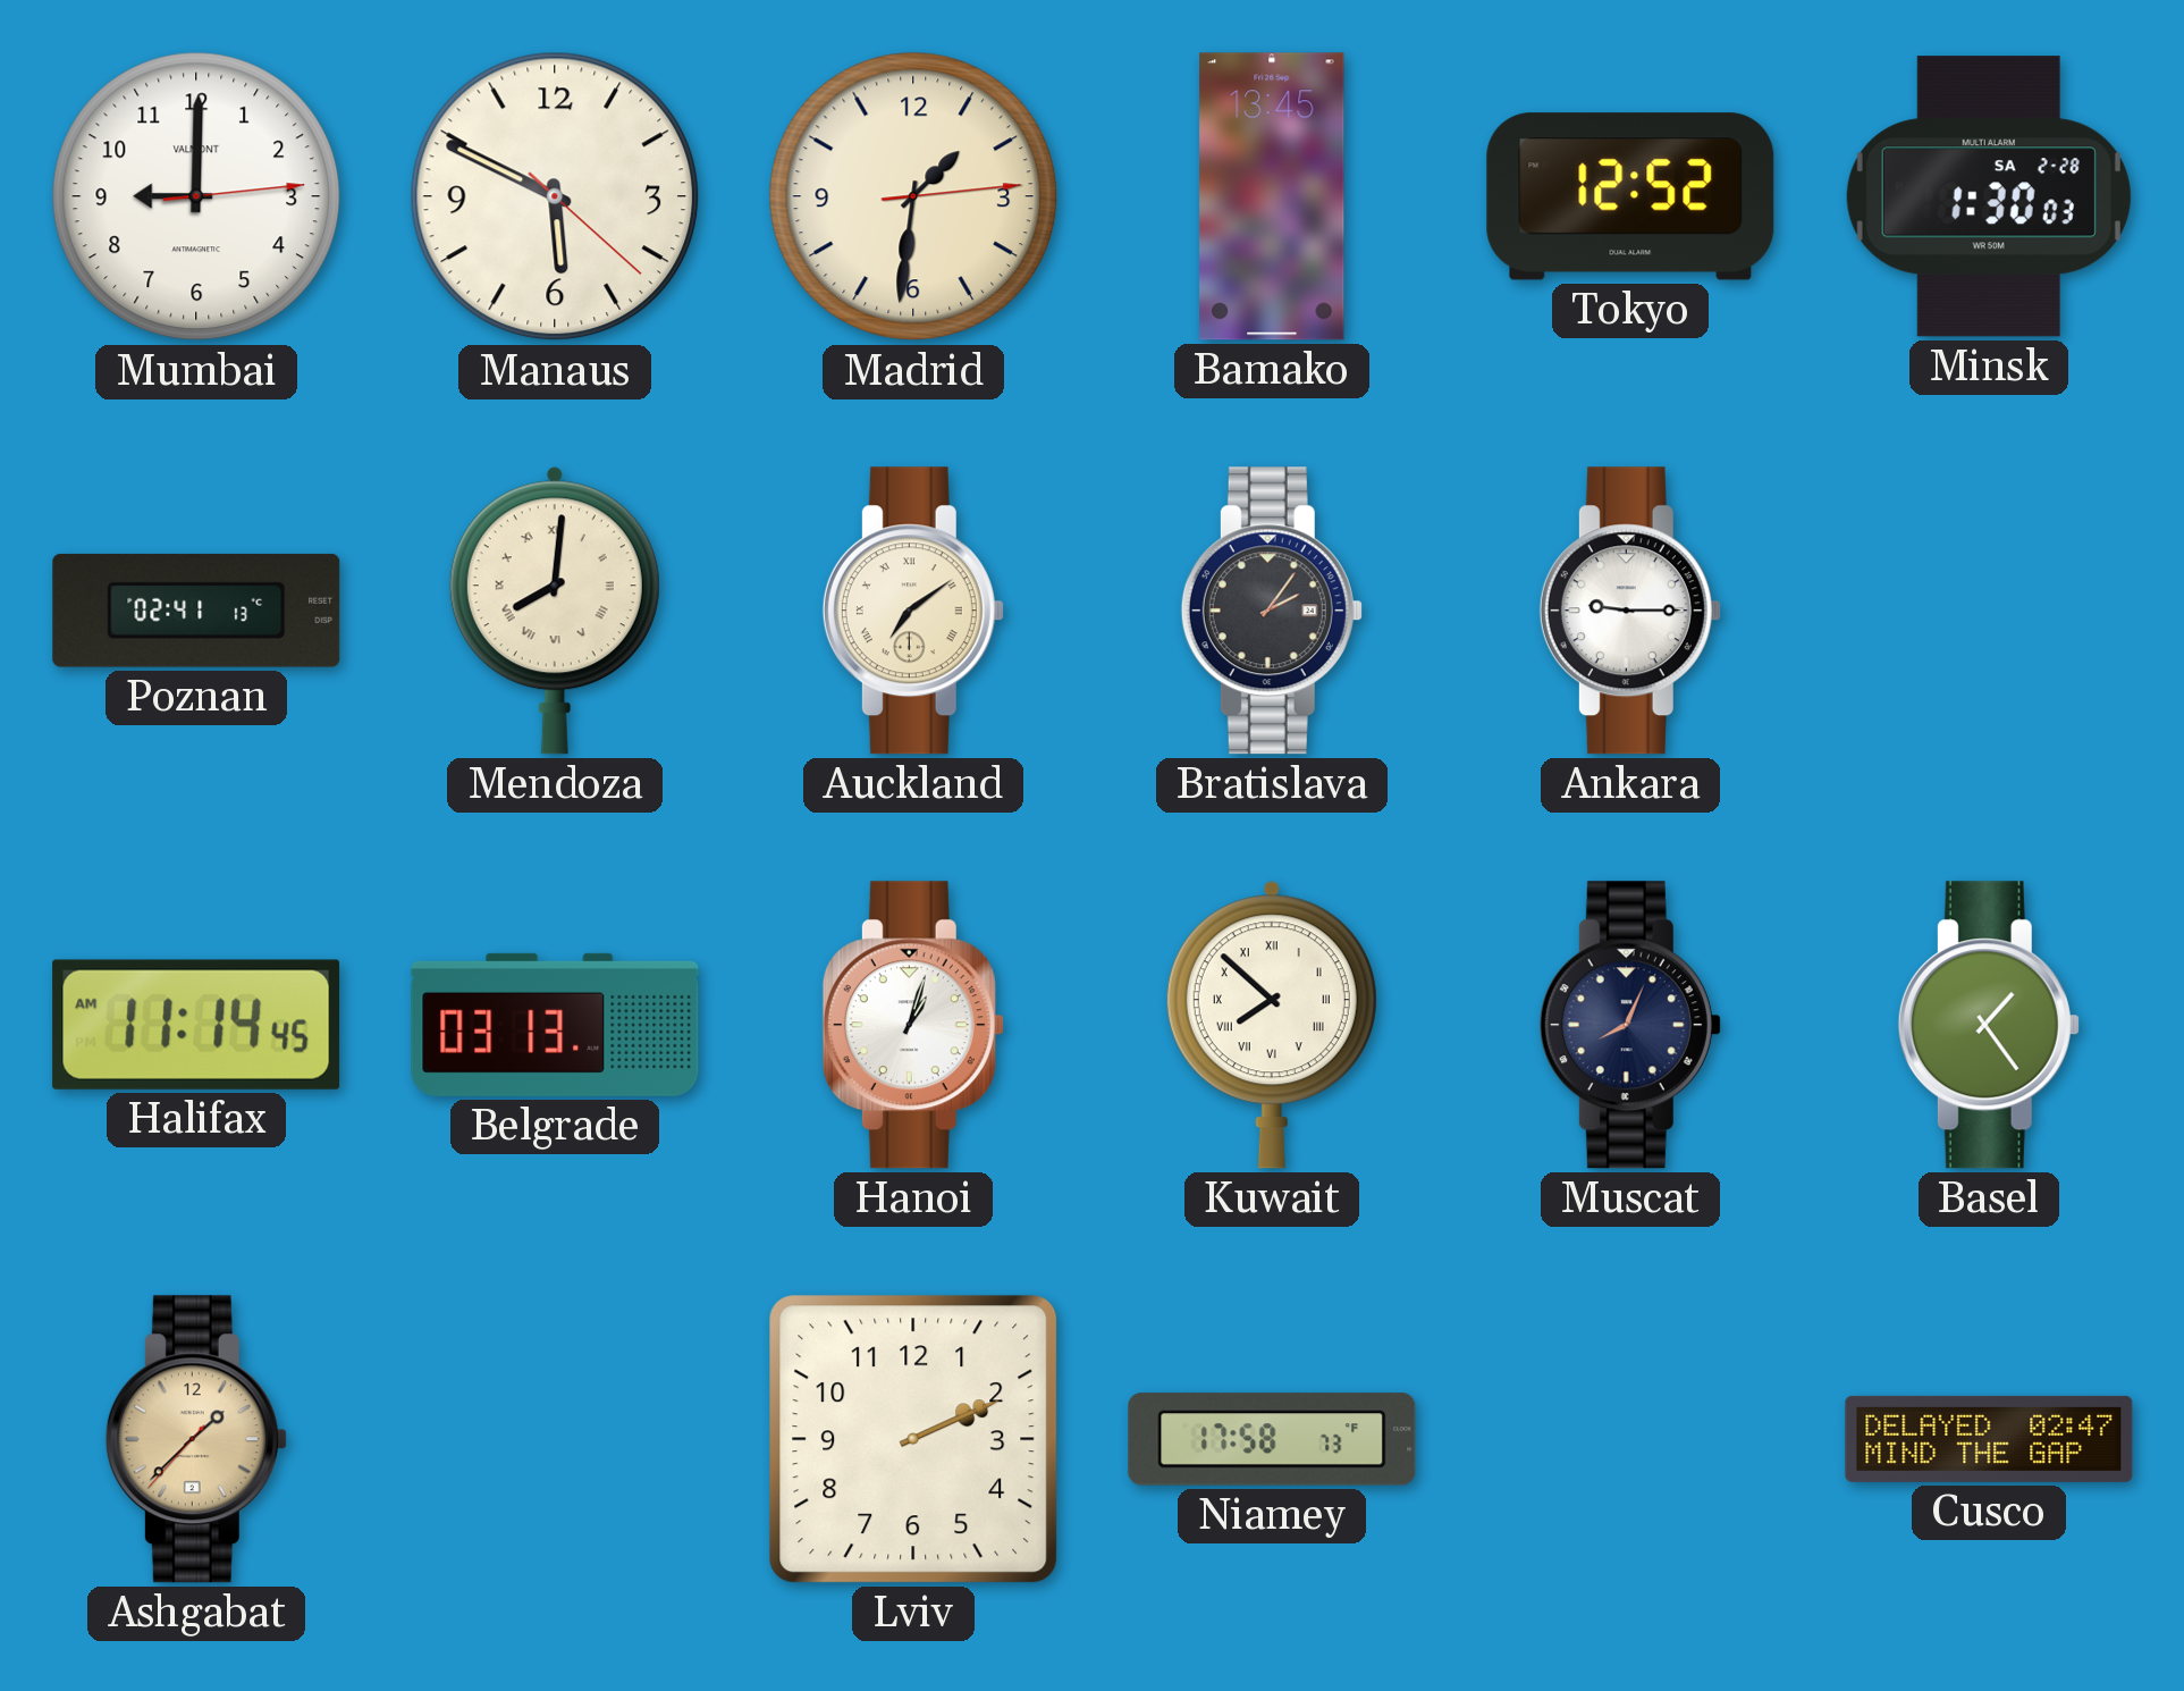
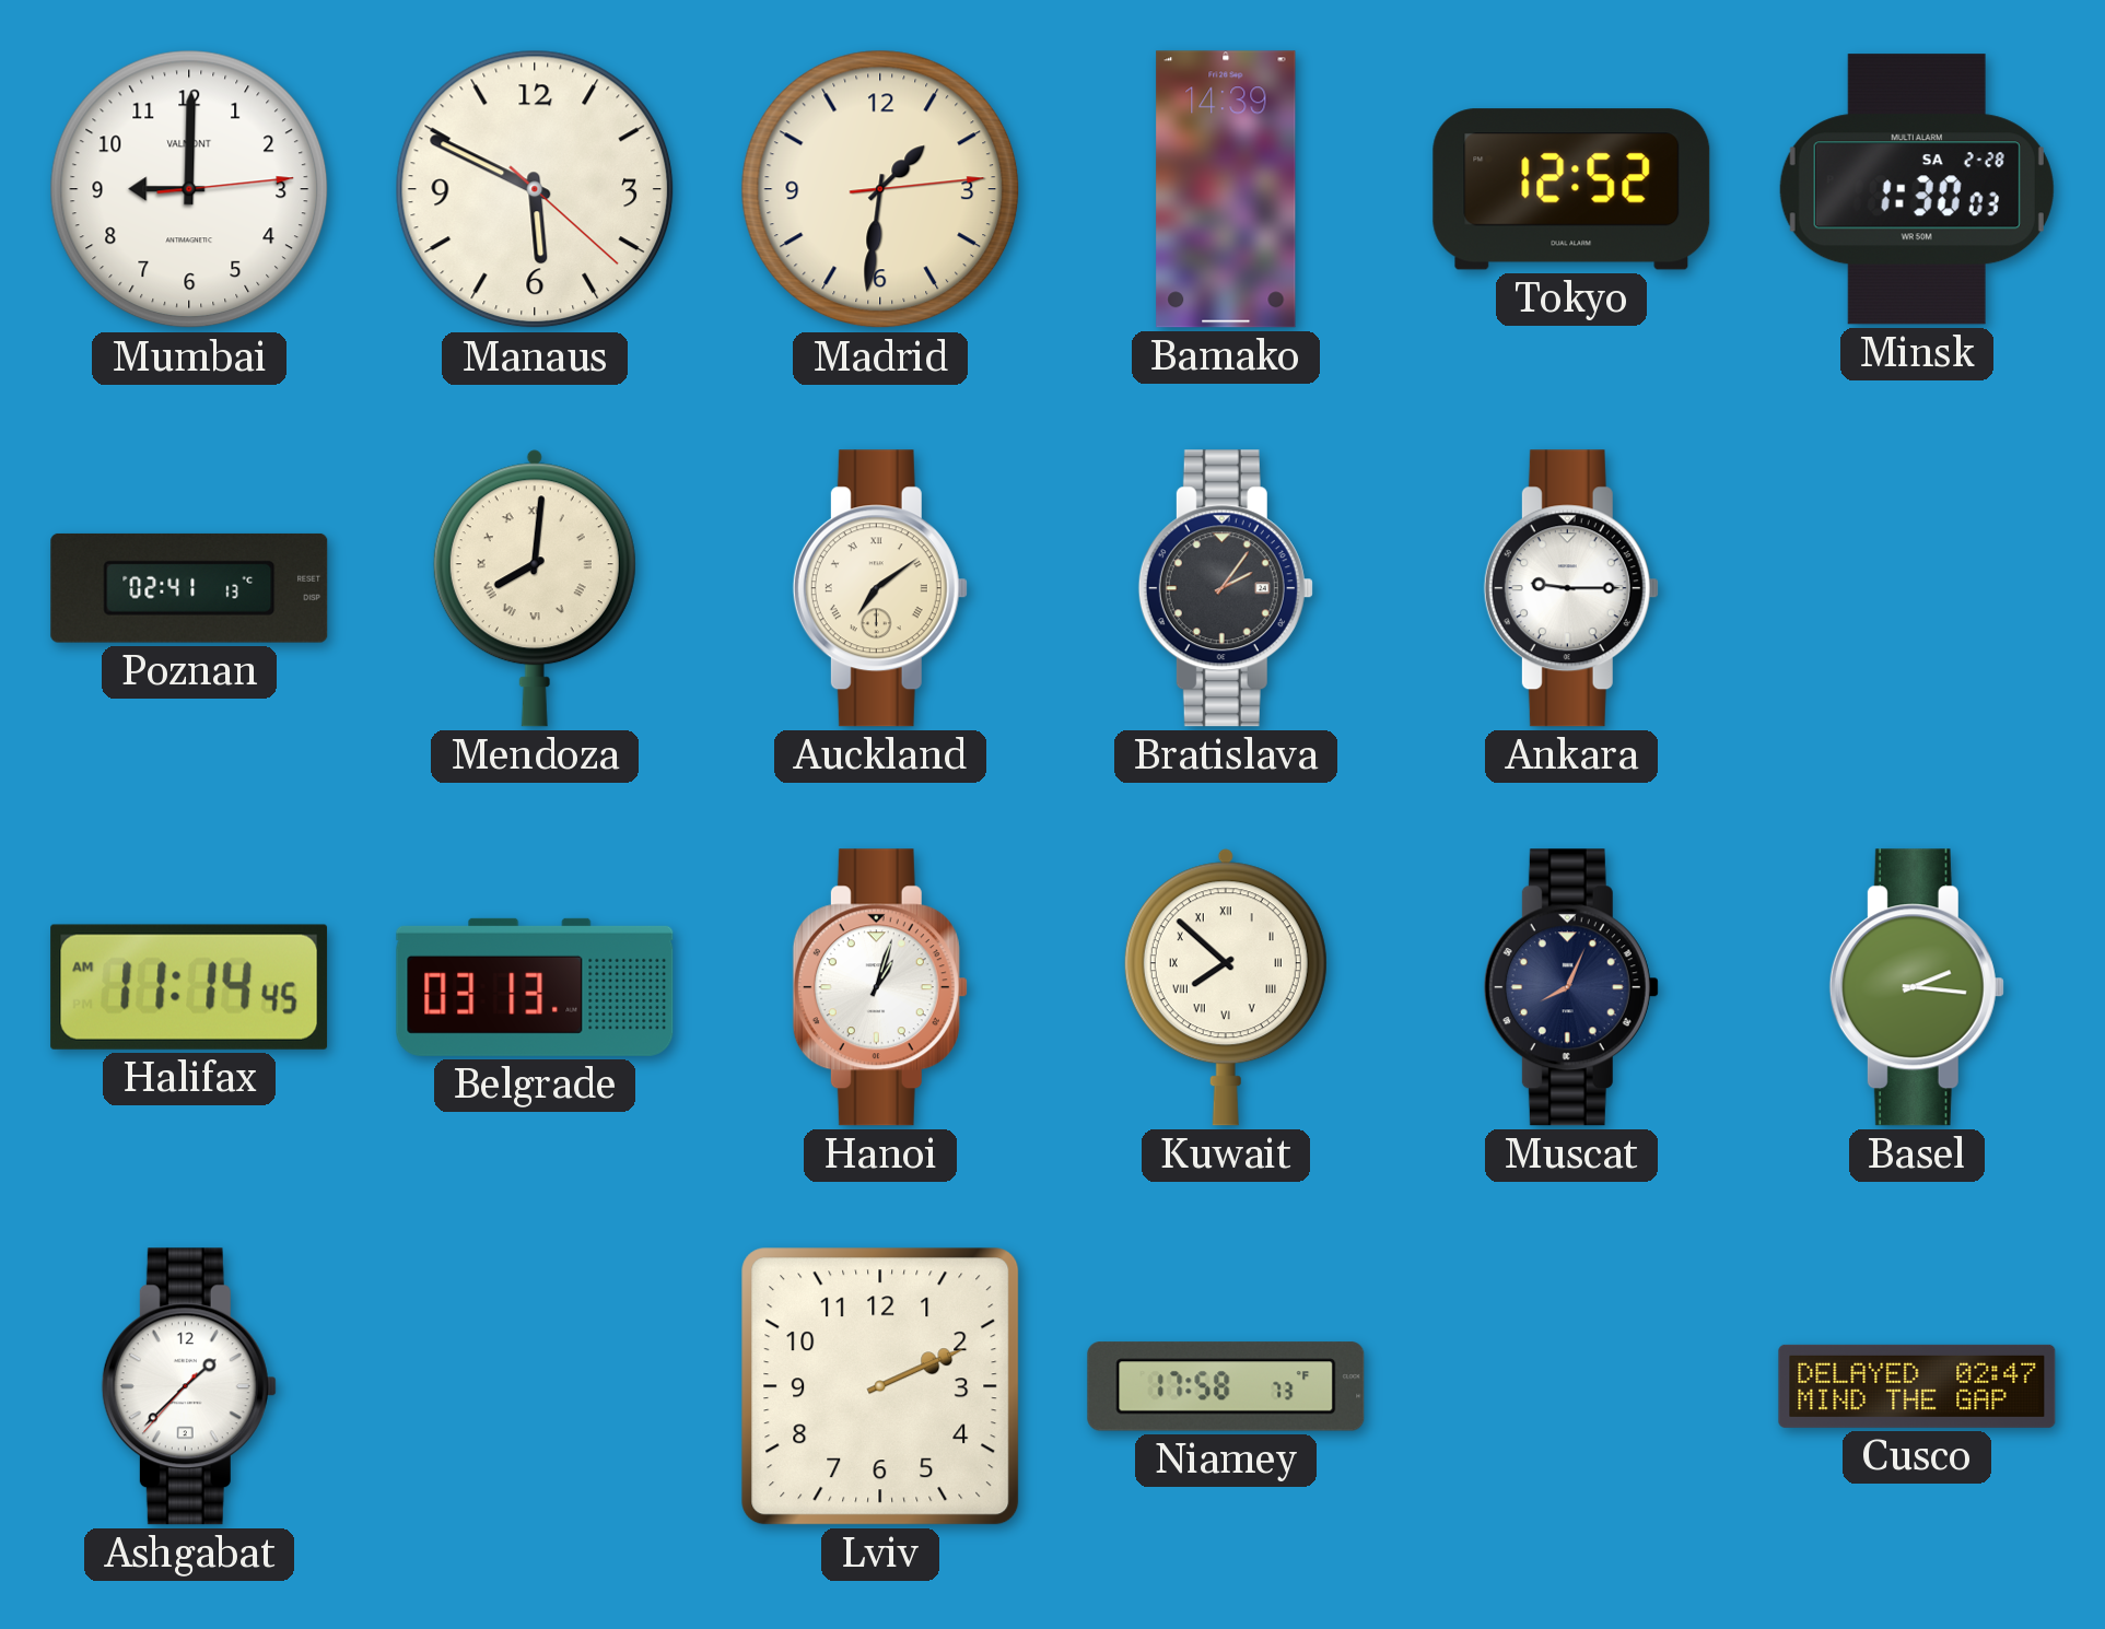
Bamako: 13:45 -> 14:39 (1226, 189)
Basel: 1:24 -> 2:16 (1917, 987)
Ashgabat dial: champagne -> white (189, 1386)
